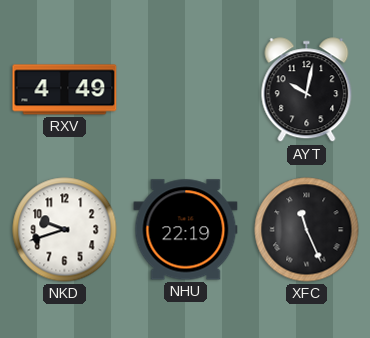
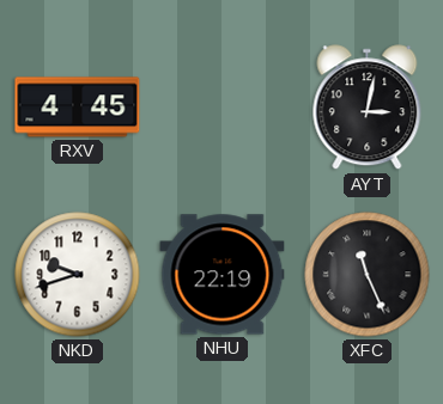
RXV: 4:49 -> 4:45 (78, 108)
AYT: 10:02 -> 3:02 (368, 108)
